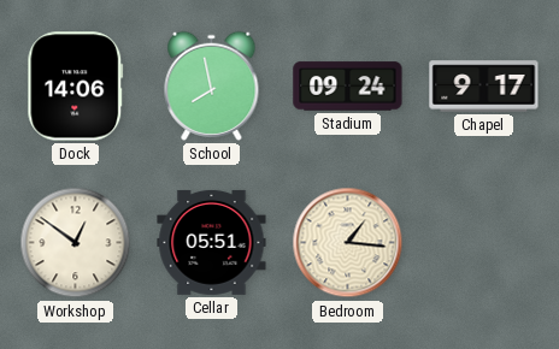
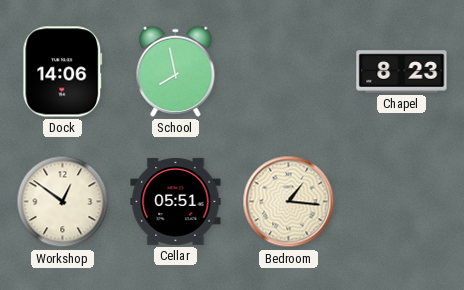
Stadium: 09:24 -> none (348, 87)
Chapel: 9:17 -> 8:23 (402, 72)
